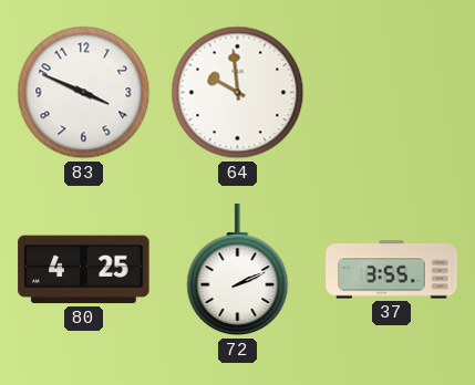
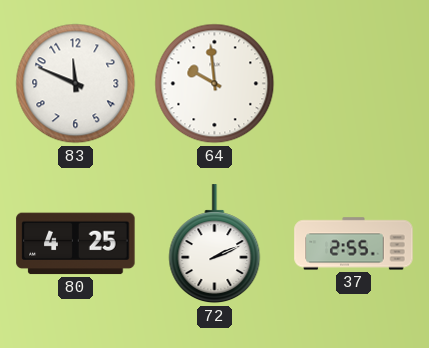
83: 3:49 -> 11:49 (76, 84)
37: 3:55 -> 2:55 (354, 244)
